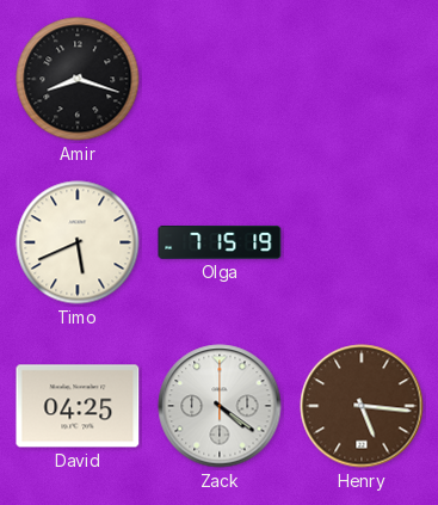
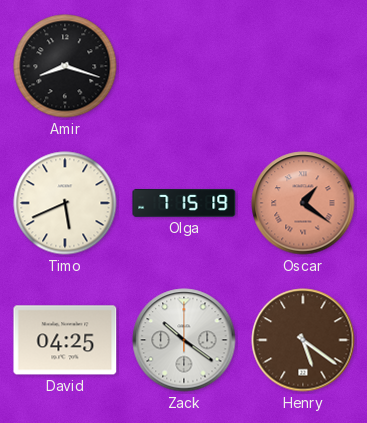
Oscar: none -> 1:21 (303, 203)
Zack: 4:21 -> 10:21 (184, 340)
Henry: 5:16 -> 5:21 (303, 340)
